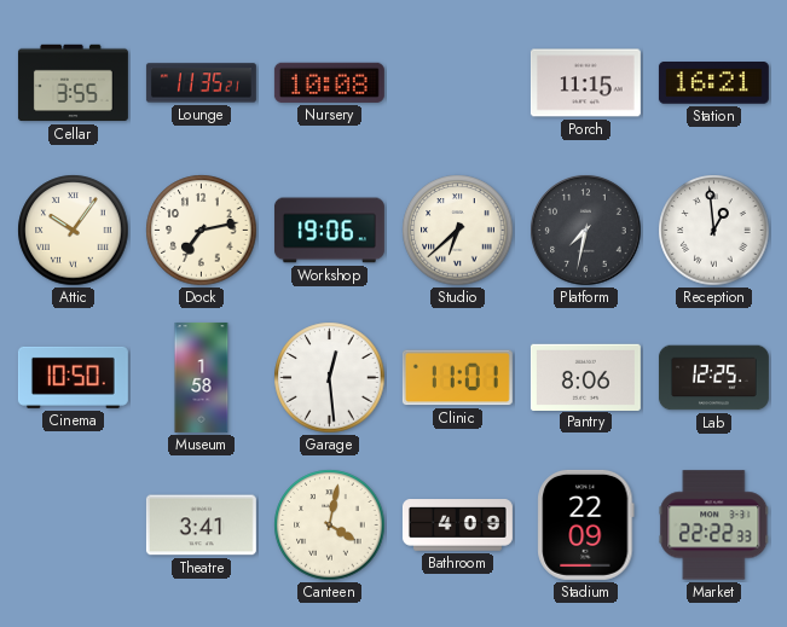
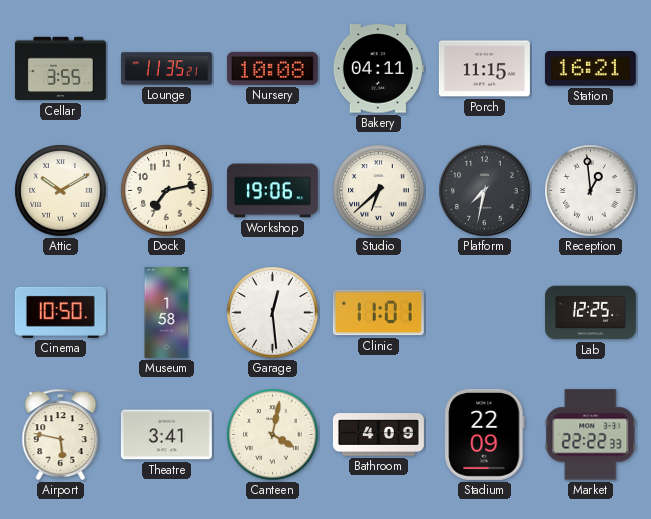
Bakery: none -> 04:11 (378, 69)
Attic: 10:06 -> 10:10 (61, 191)
Pantry: 8:06 -> none (585, 377)
Airport: none -> 5:47 (61, 435)
